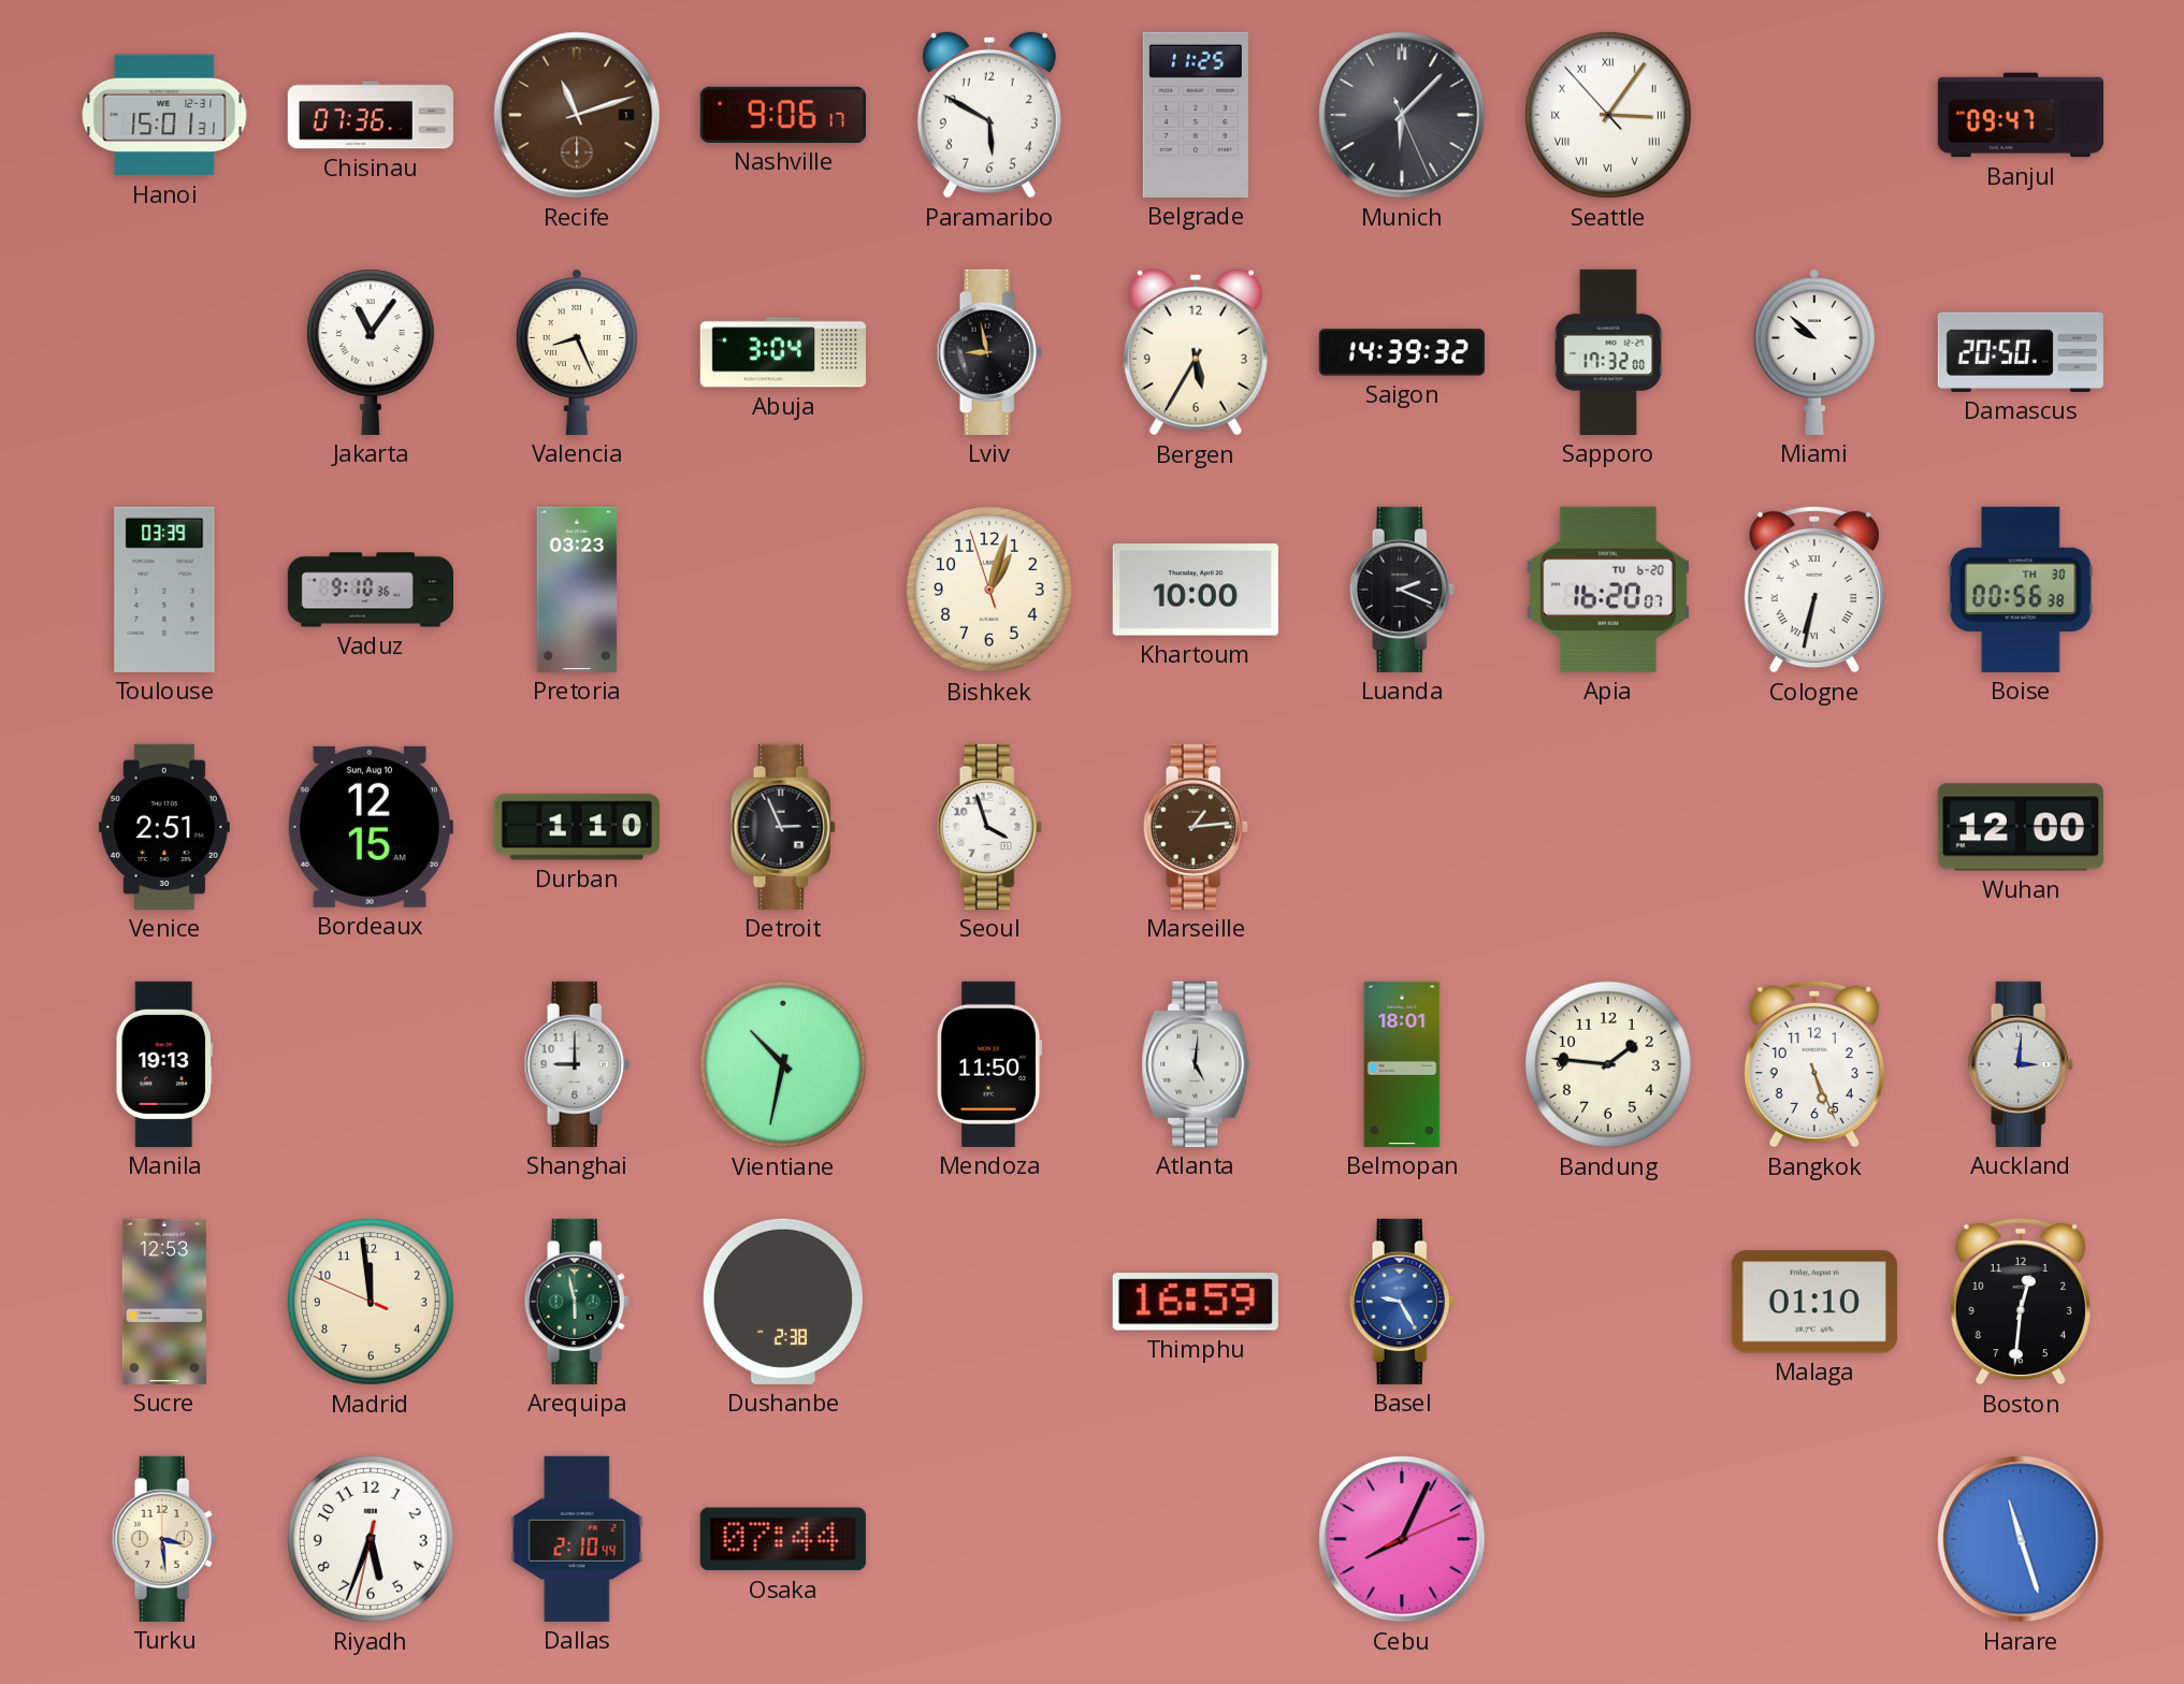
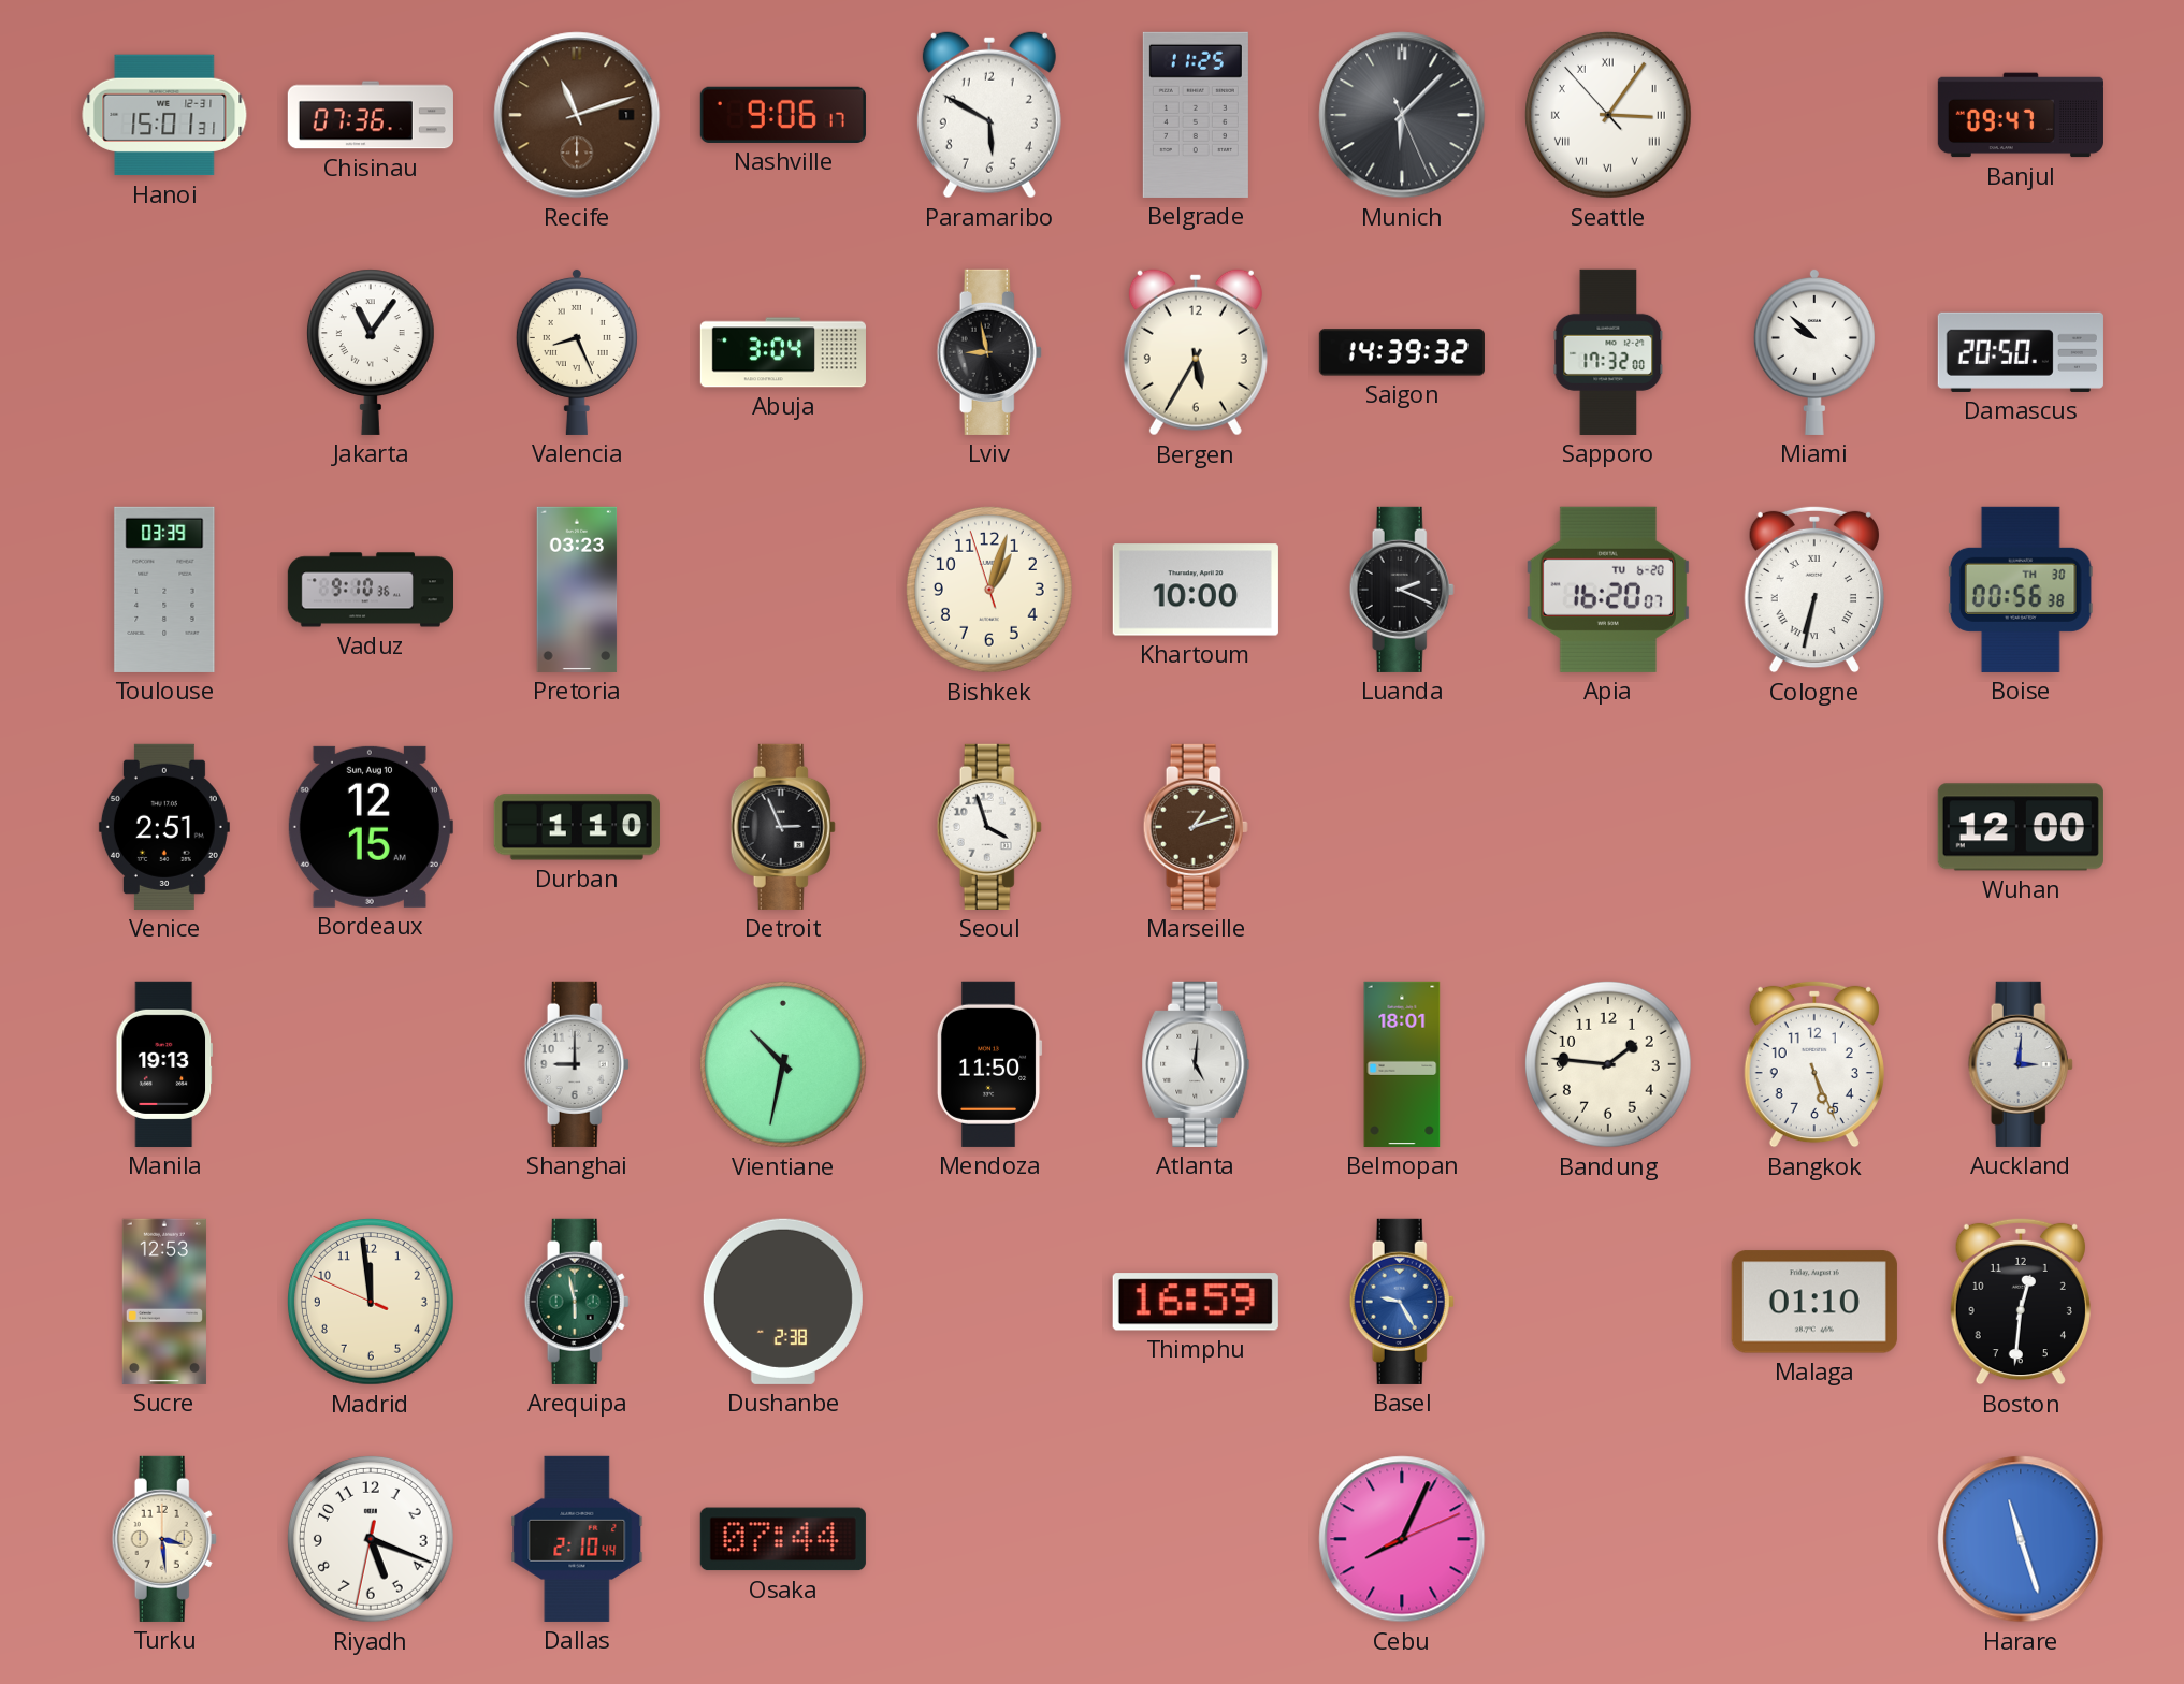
Marseille: 1:14 -> 1:12 (1196, 827)
Riyadh: 5:33 -> 5:18 (371, 1539)
